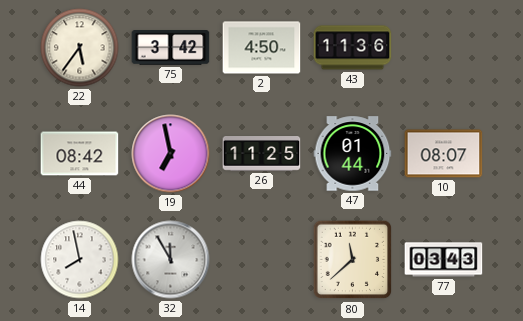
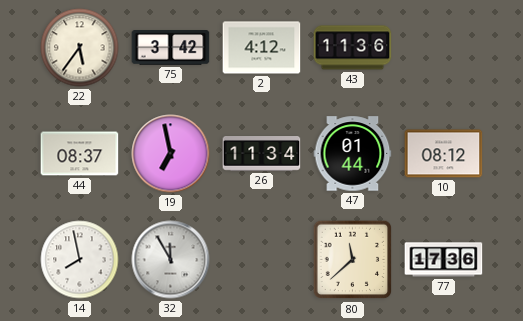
2: 4:50 -> 4:12 (262, 48)
44: 08:42 -> 08:37 (80, 154)
26: 11:25 -> 11:34 (262, 154)
10: 08:07 -> 08:12 (444, 154)
77: 03:43 -> 17:36 (444, 260)
